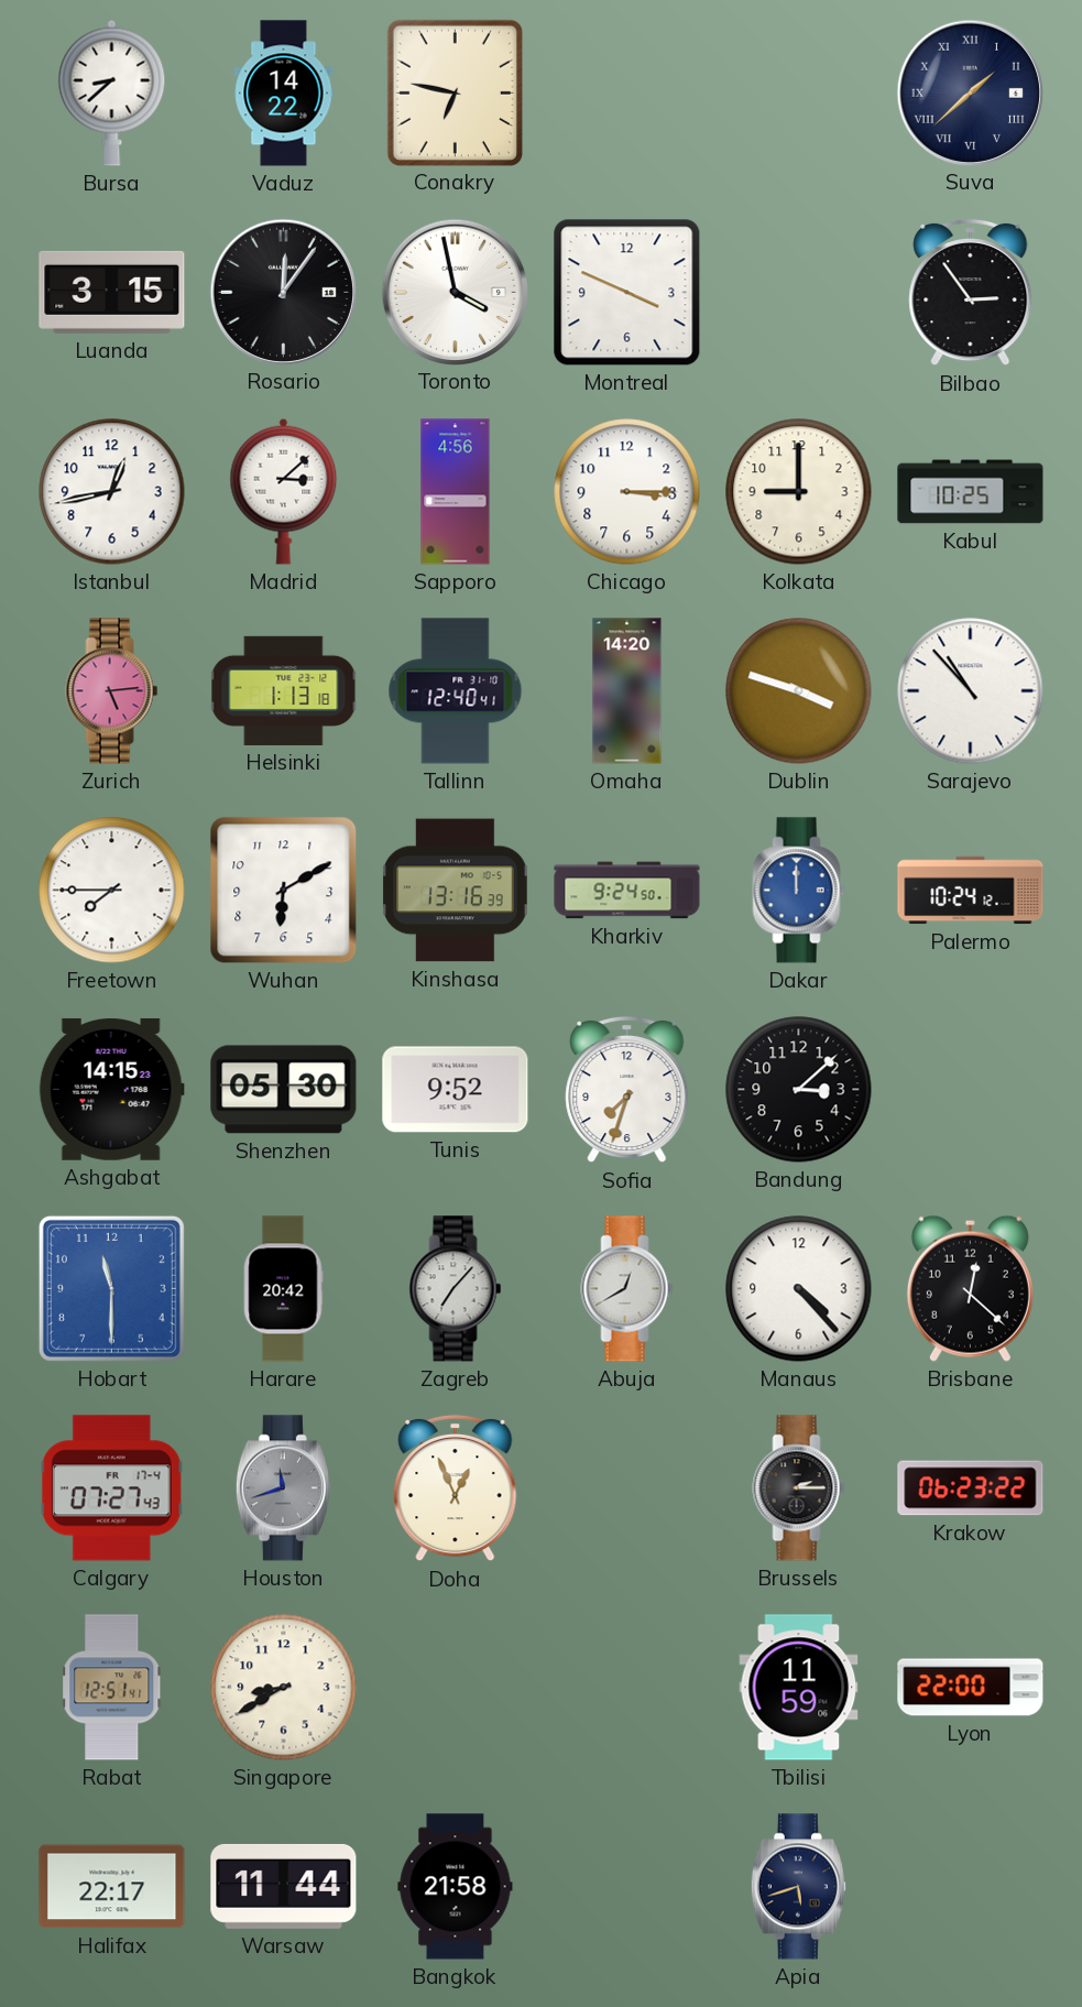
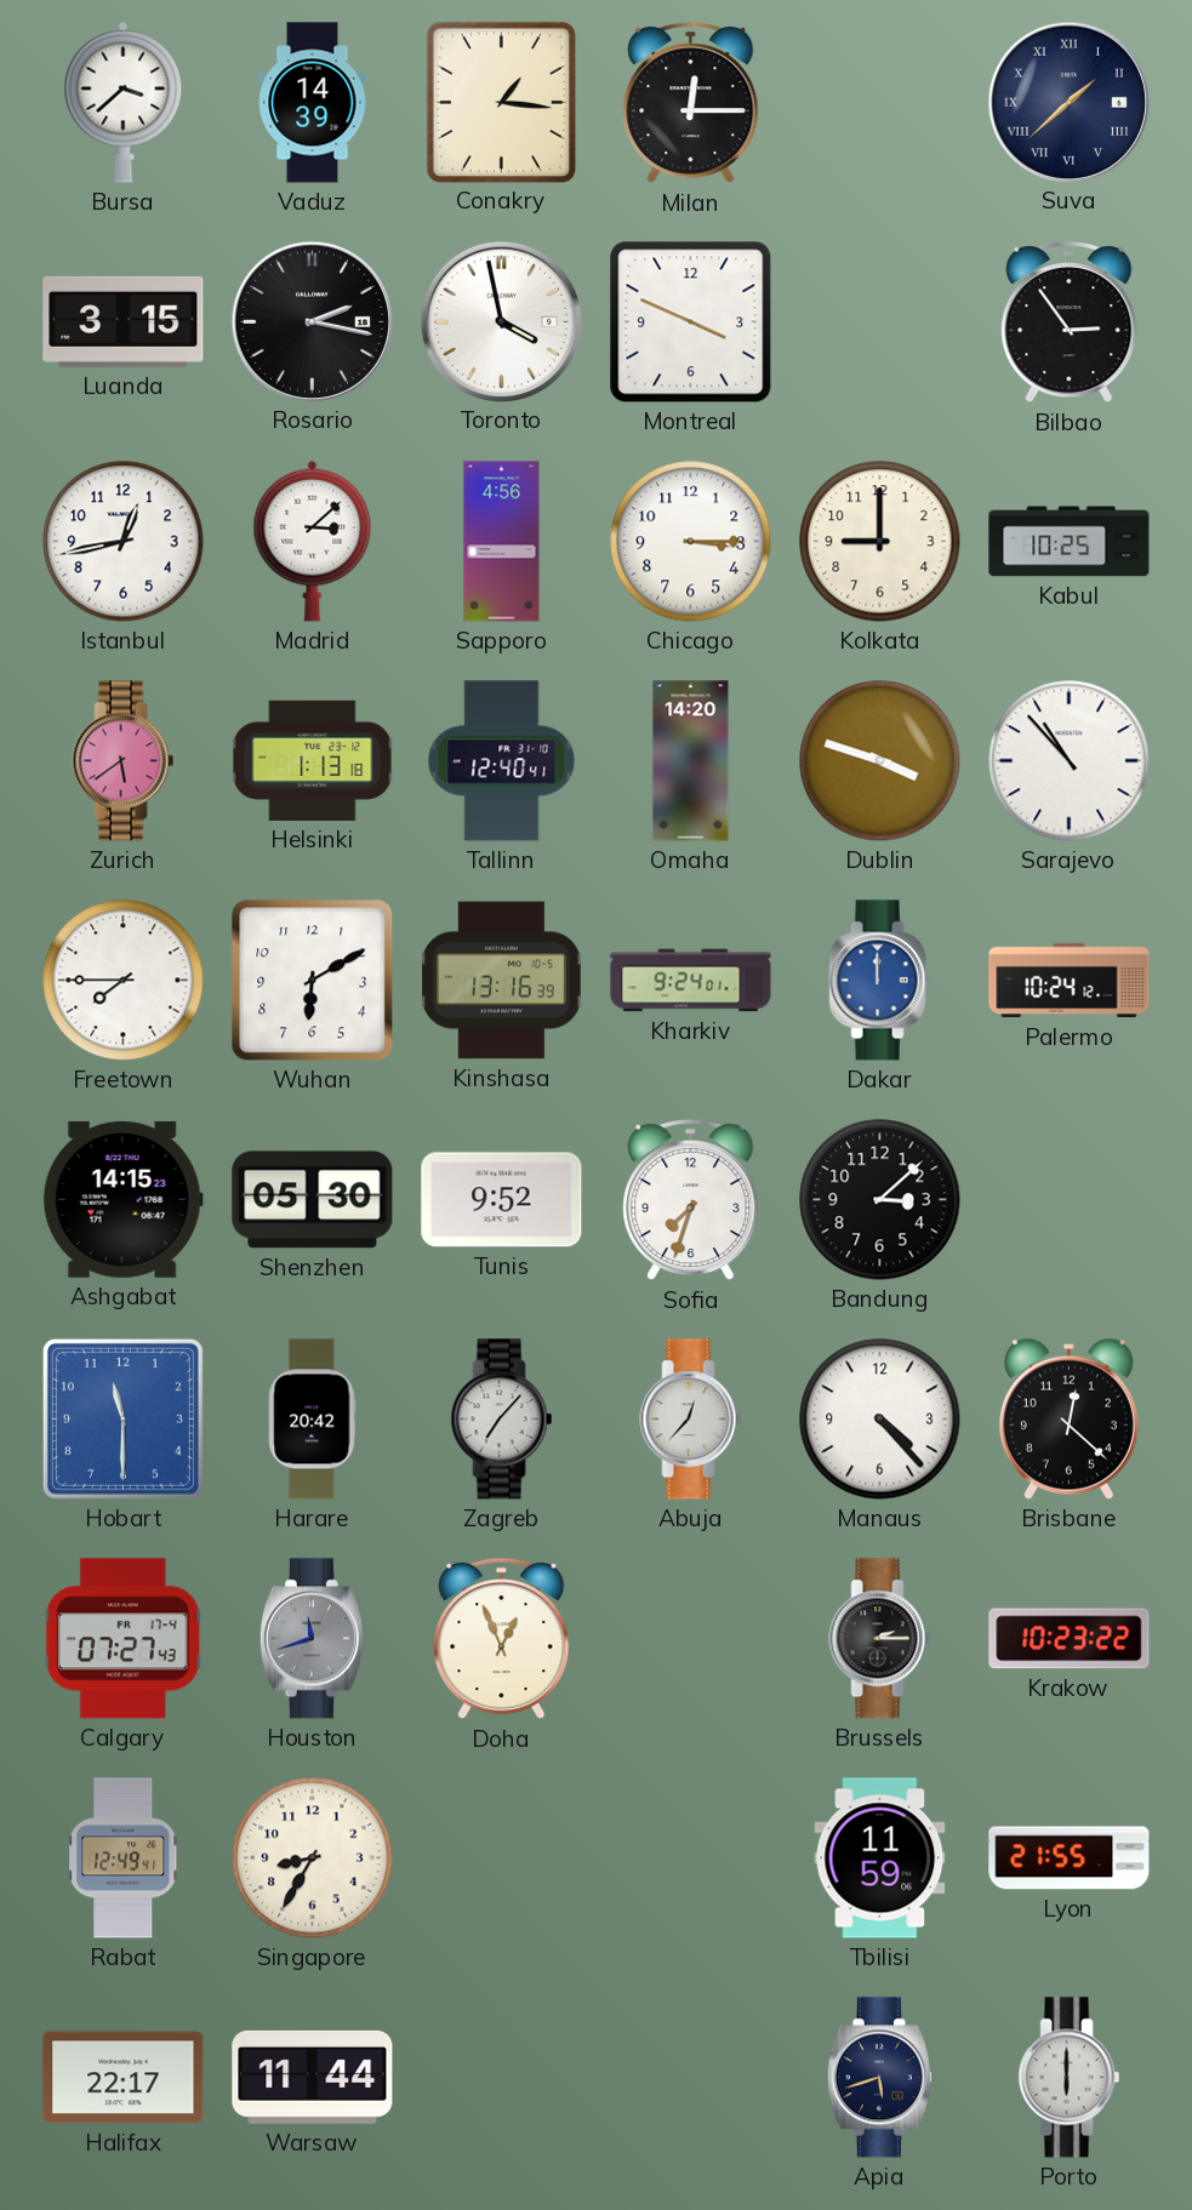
Bursa: 8:38 -> 3:38 (124, 102)
Vaduz: 14:22 -> 14:39 (313, 103)
Conakry: 6:47 -> 1:16 (501, 102)
Milan: none -> 12:15 (691, 103)
Rosario: 12:06 -> 2:17 (312, 321)
Zurich: 5:14 -> 5:39 (124, 761)
Kharkiv: 9:24:50 -> 9:24:01 (691, 981)
Abuja: 12:40 -> 12:37 (691, 1420)
Krakow: 06:23 -> 10:23 (1070, 1639)
Rabat: 12:51 -> 12:49 (124, 1858)
Singapore: 8:40 -> 8:35 (313, 1858)
Lyon: 22:00 -> 21:55 (1070, 1858)
Bangkok: 21:58 -> none (456, 1887)
Porto: none -> 6:00 (1070, 2078)
